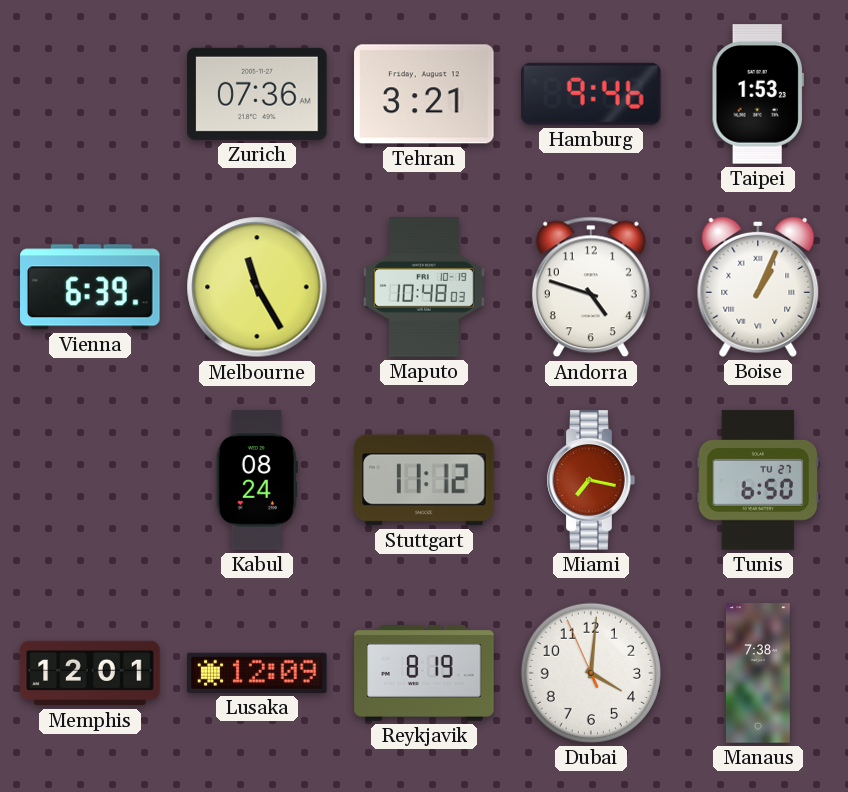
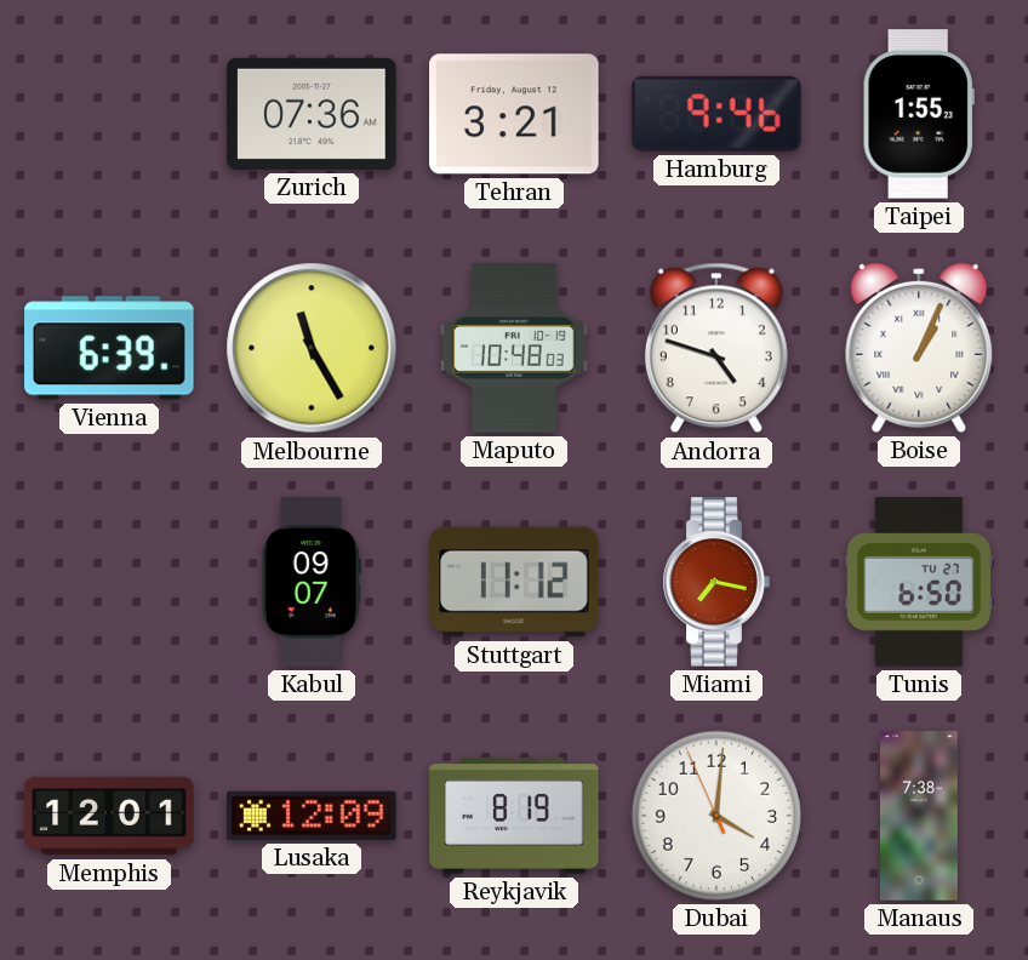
Taipei: 1:53 -> 1:55 (919, 114)
Kabul: 08:24 -> 09:07 (312, 582)
